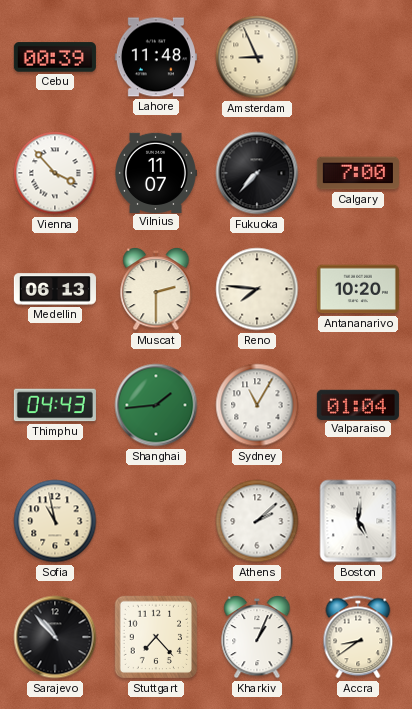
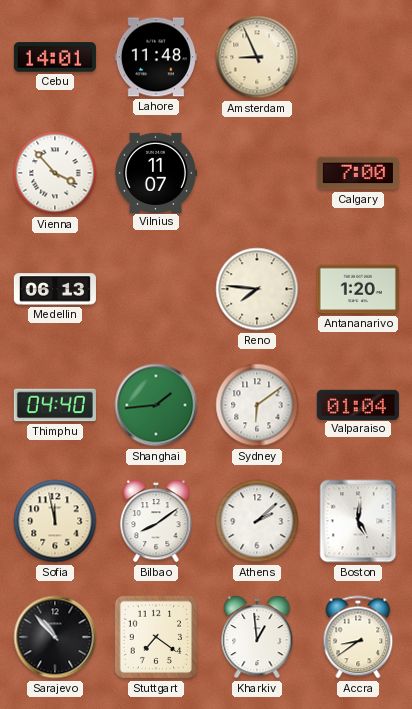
Cebu: 00:39 -> 14:01 (55, 57)
Fukuoka: 7:37 -> none (257, 173)
Muscat: 2:30 -> none (156, 289)
Antananarivo: 10:20 -> 1:20 (358, 289)
Thimphu: 04:43 -> 04:40 (55, 405)
Sydney: 11:05 -> 6:09 (257, 405)
Sofia: 10:58 -> 11:58 (55, 521)
Bilbao: none -> 8:09 (156, 521)
Stuttgart: 7:23 -> 7:21 (156, 637)
Kharkiv: 1:04 -> 12:59 (257, 637)
